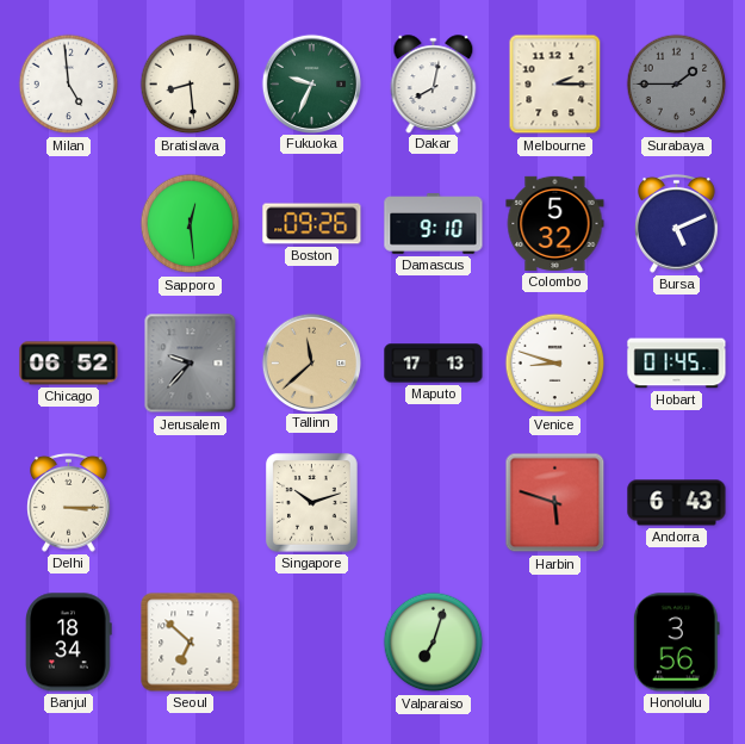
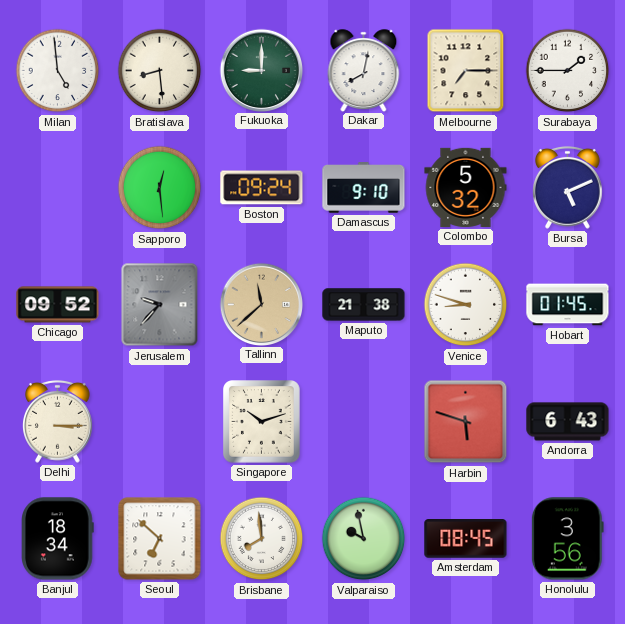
Fukuoka: 9:34 -> 9:00 (261, 70)
Melbourne: 2:15 -> 7:15 (466, 71)
Surabaya dial: grey -> white (568, 71)
Boston: 09:26 -> 09:24 (262, 188)
Chicago: 06:52 -> 09:52 (58, 305)
Maputo: 17:13 -> 21:38 (364, 305)
Brisbane: none -> 7:59 (262, 539)
Valparaiso: 7:03 -> 9:58 (364, 539)
Amsterdam: none -> 08:45 (466, 539)
